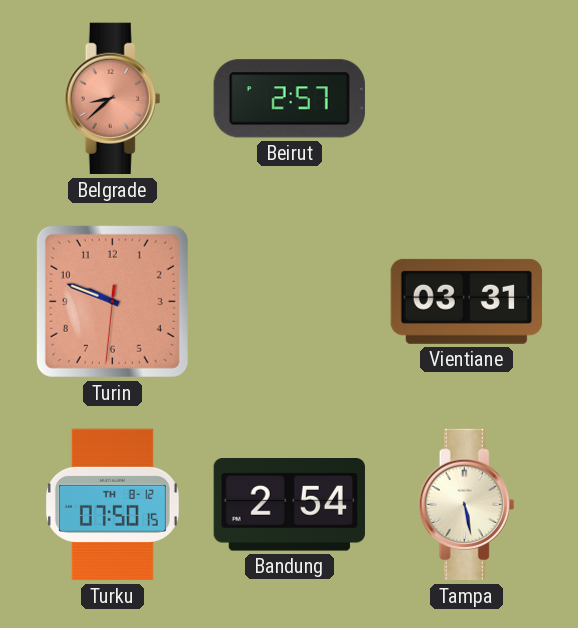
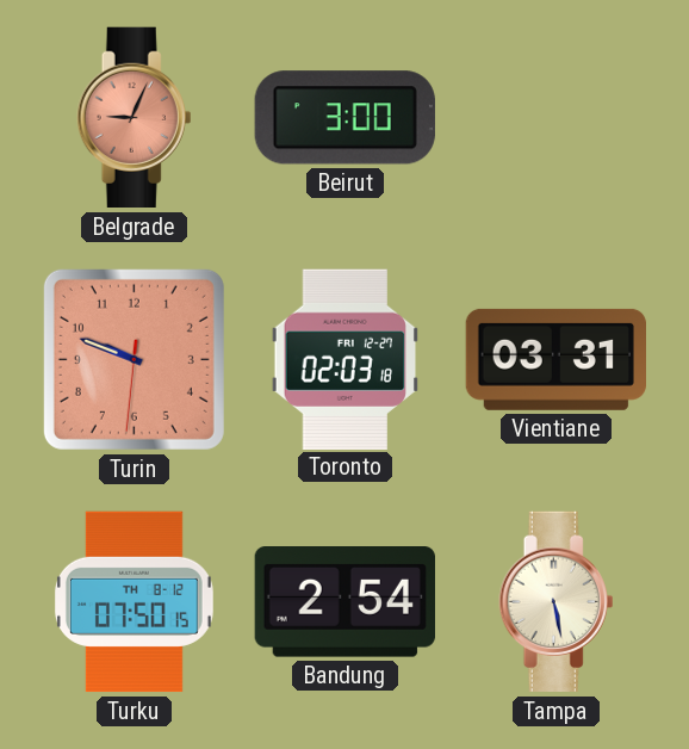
Belgrade: 8:38 -> 9:04 (135, 118)
Beirut: 2:57 -> 3:00 (344, 118)
Toronto: none -> 02:03 (344, 359)
